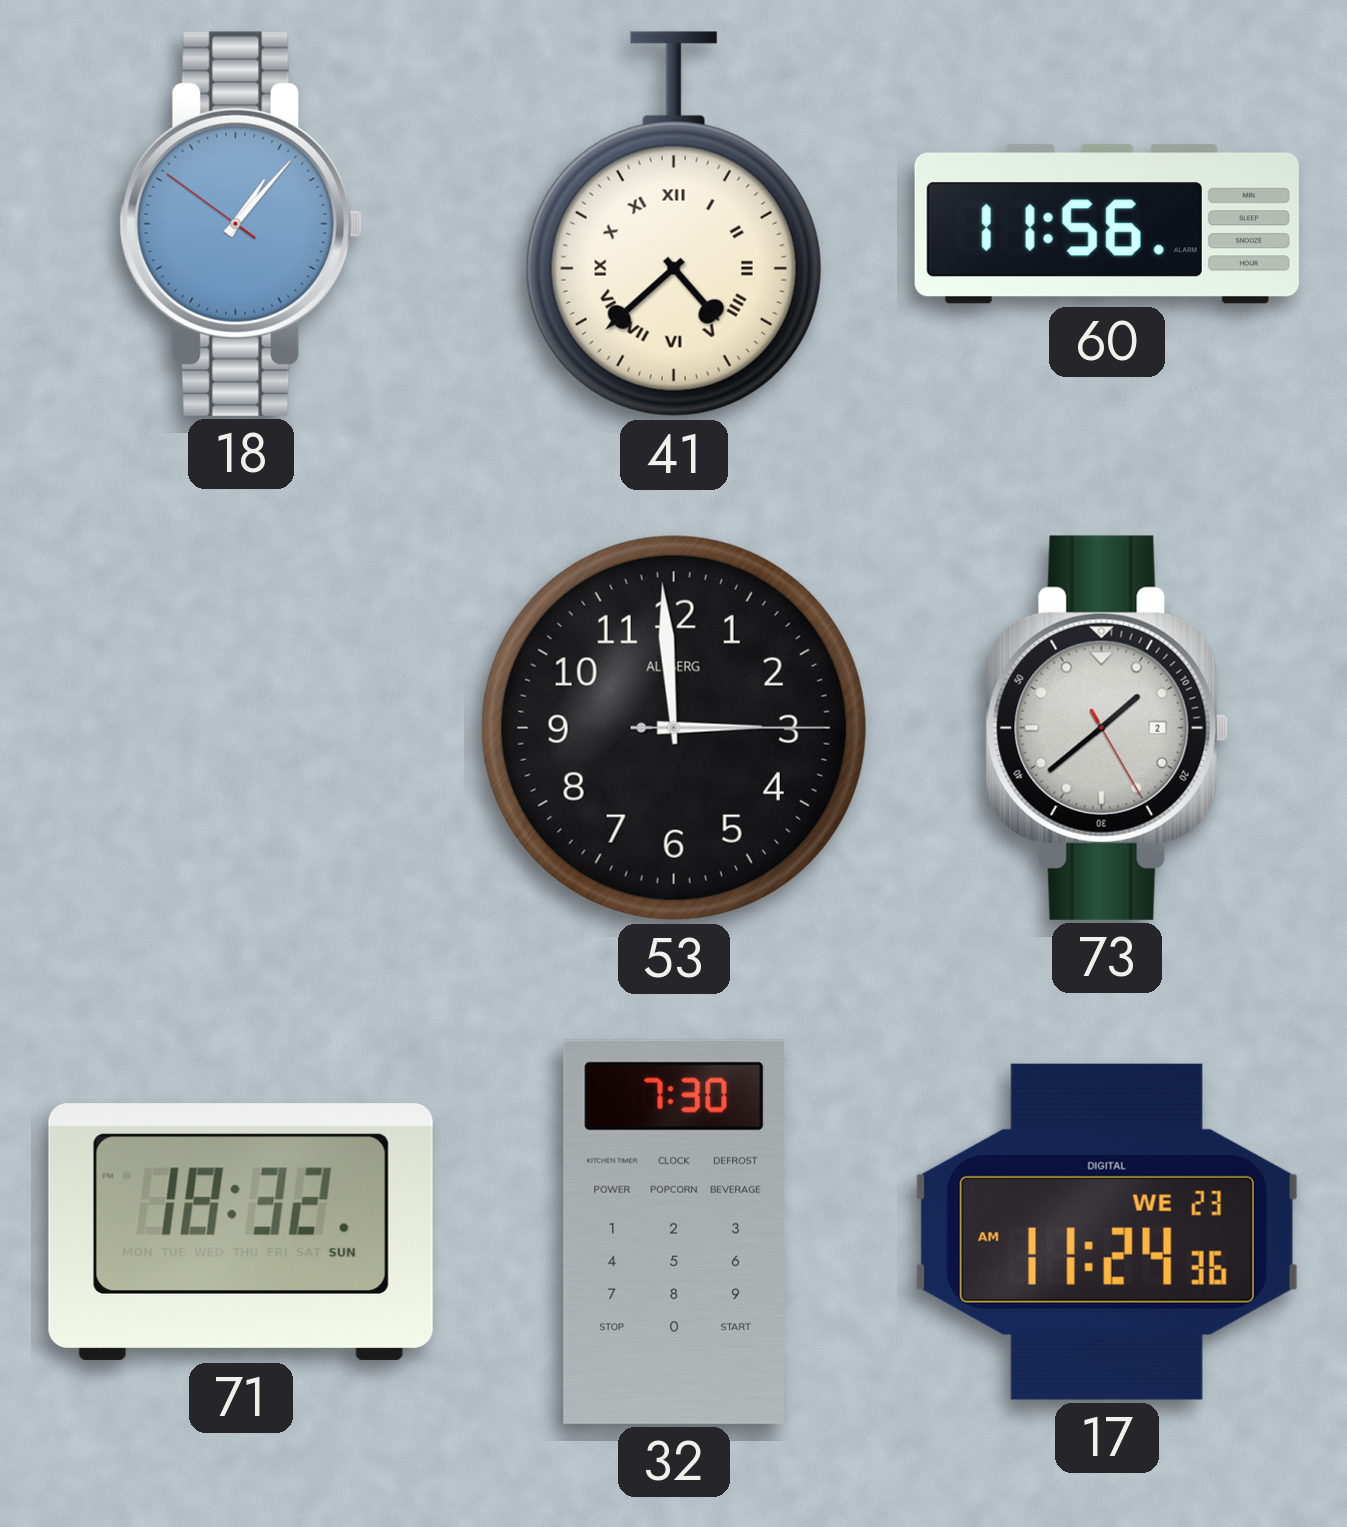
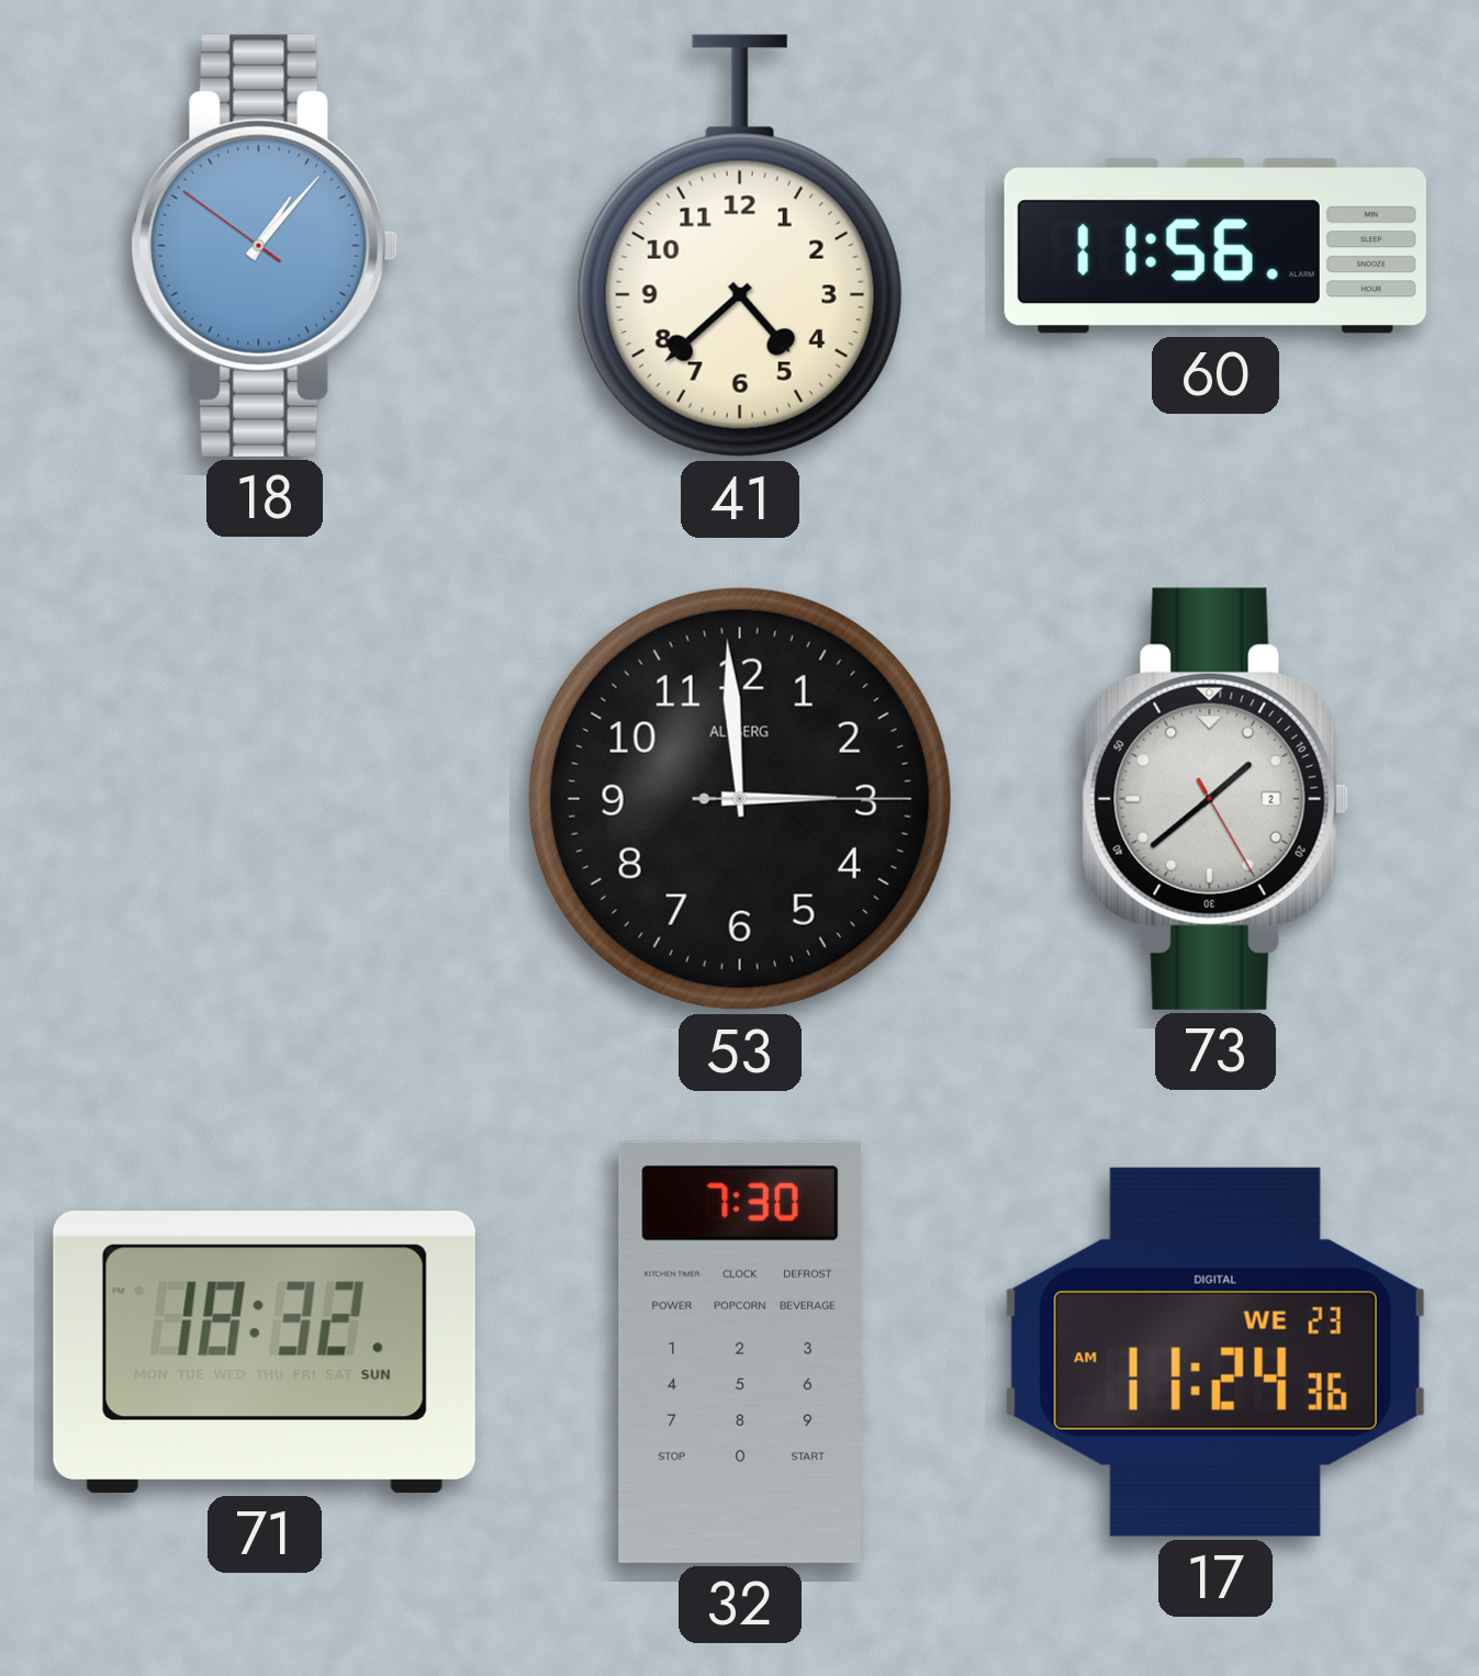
41 numerals: Roman -> Arabic (740, 246)
